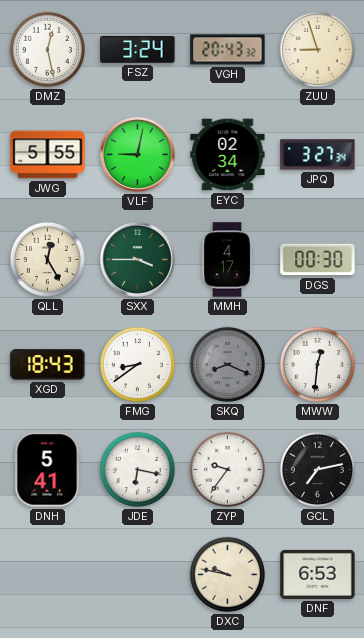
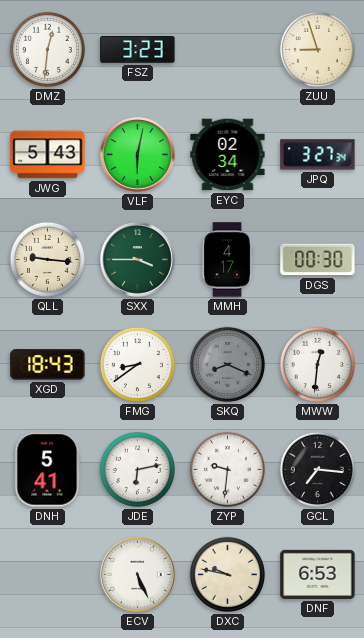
DMZ: 12:28 -> 12:31 (47, 49)
FSZ: 3:24 -> 3:23 (138, 50)
VGH: 20:43 -> none (228, 50)
JWG: 5:55 -> 5:43 (48, 155)
VLF: 9:02 -> 6:02 (138, 155)
QLL: 12:25 -> 9:16 (47, 259)
JDE: 6:17 -> 6:13 (137, 469)
ZYP: 9:36 -> 9:31 (227, 469)
GCL: 7:13 -> 7:16 (317, 469)
ECV: none -> 5:26 (138, 575)
